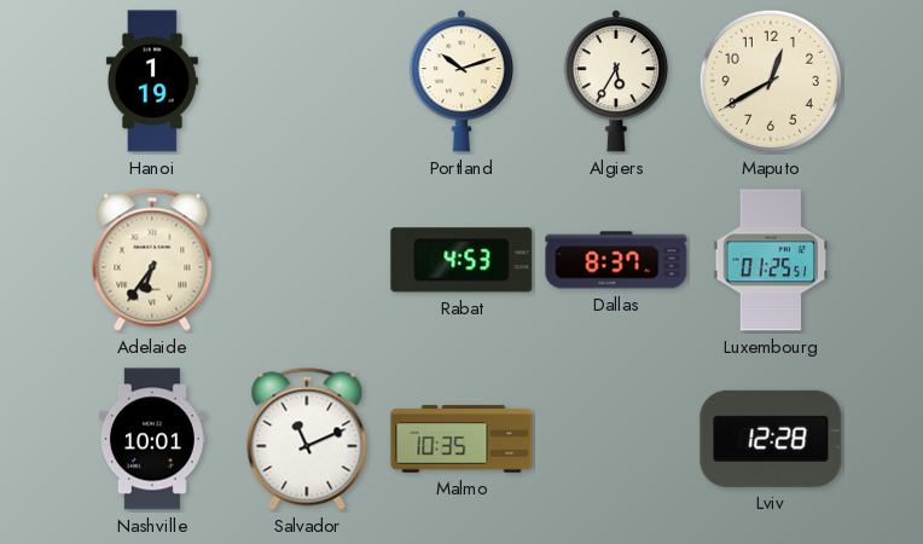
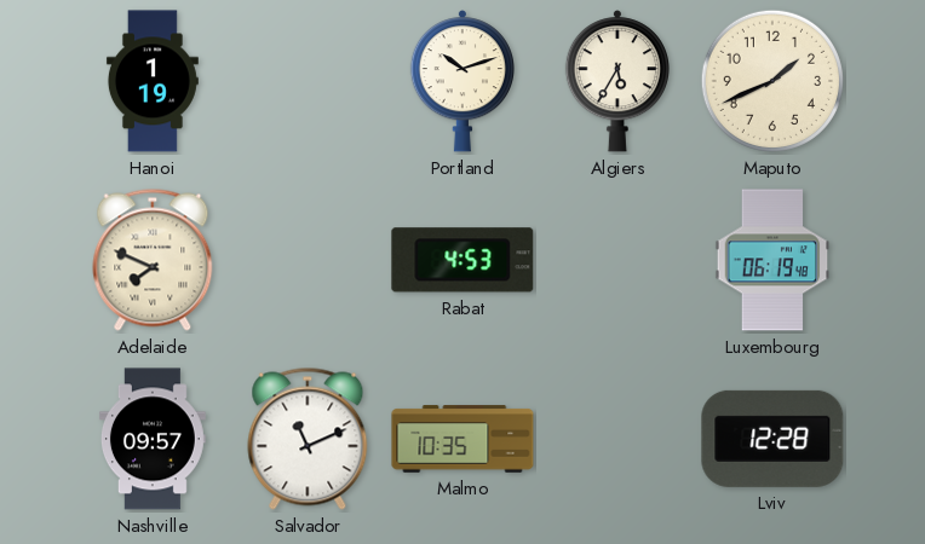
Maputo: 12:40 -> 1:41 (772, 81)
Adelaide: 6:36 -> 7:49 (153, 260)
Dallas: 8:37 -> none (616, 260)
Luxembourg: 01:25 -> 06:19 (772, 260)
Nashville: 10:01 -> 09:57 (153, 439)
